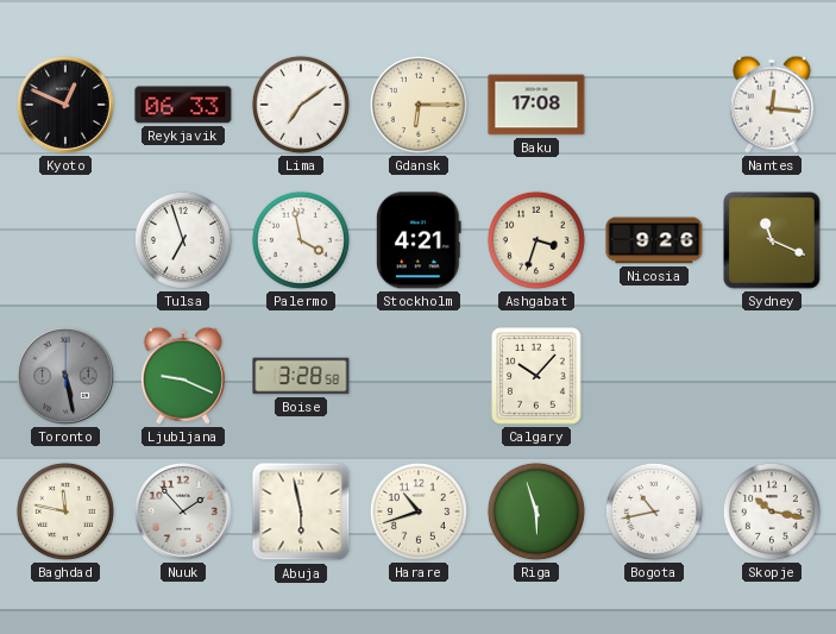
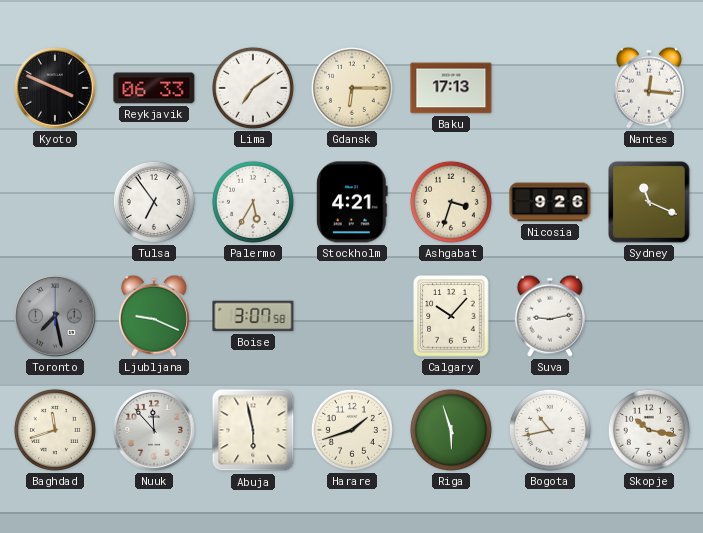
Kyoto: 12:49 -> 3:49 (56, 89)
Baku: 17:08 -> 17:13 (451, 88)
Tulsa: 6:57 -> 6:54 (154, 202)
Palermo: 3:58 -> 5:35 (253, 202)
Toronto: 5:28 -> 7:28 (56, 317)
Boise: 3:28 -> 3:07 (253, 316)
Suva: none -> 9:13 (550, 316)
Baghdad: 11:47 -> 11:42 (55, 430)
Nuuk: 1:53 -> 11:53 (155, 431)
Harare: 10:42 -> 1:42 (352, 430)
